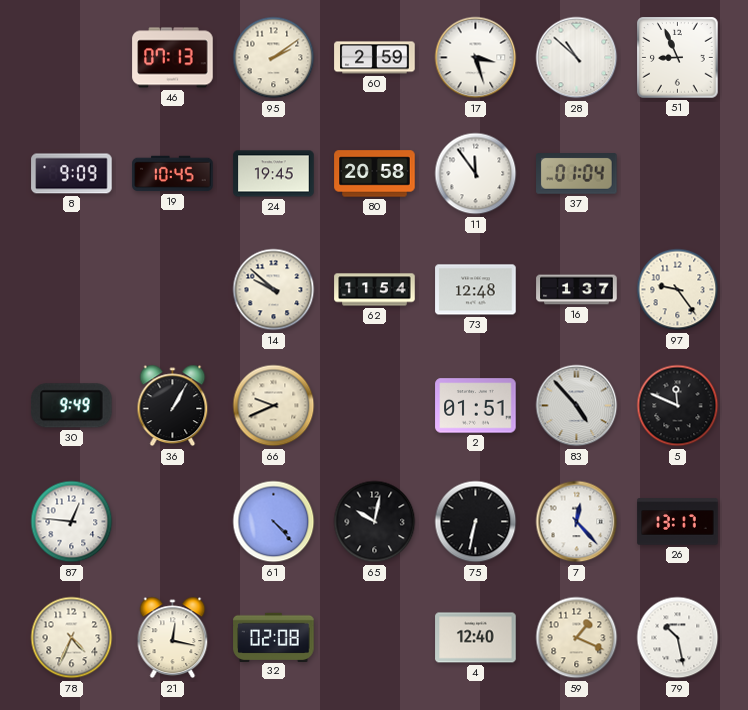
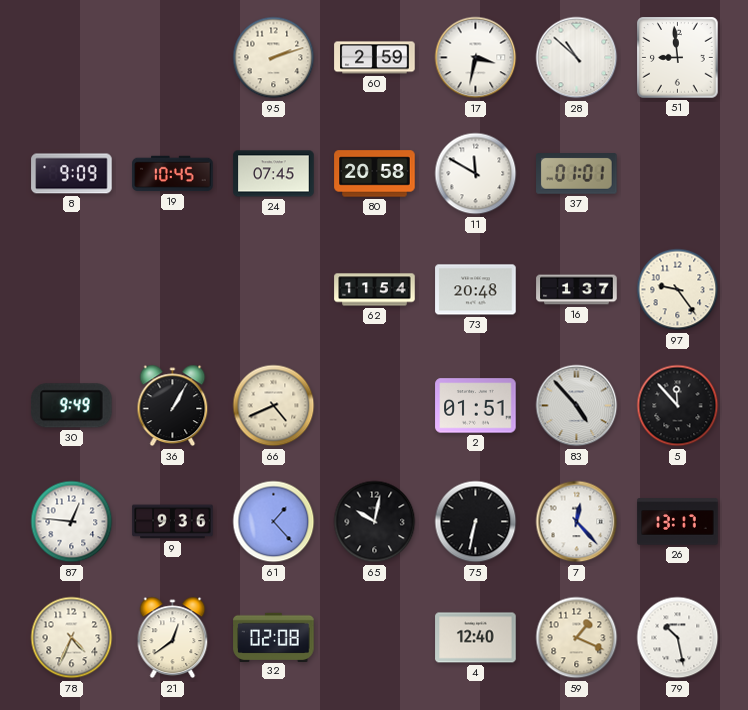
46: 07:13 -> none (173, 58)
95: 2:09 -> 2:12 (274, 58)
17: 3:27 -> 3:32 (476, 58)
51: 8:56 -> 8:59 (678, 58)
24: 19:45 -> 07:45 (274, 174)
11: 11:54 -> 11:50 (476, 174)
37: 01:04 -> 01:01 (577, 174)
14: 9:52 -> none (274, 290)
73: 12:48 -> 20:48 (476, 290)
66: 9:41 -> 4:41 (274, 406)
5: 11:49 -> 11:53 (678, 406)
9: none -> 9:36 (173, 522)
61: 4:23 -> 1:23 (274, 522)
21: 12:17 -> 12:39 (173, 638)
